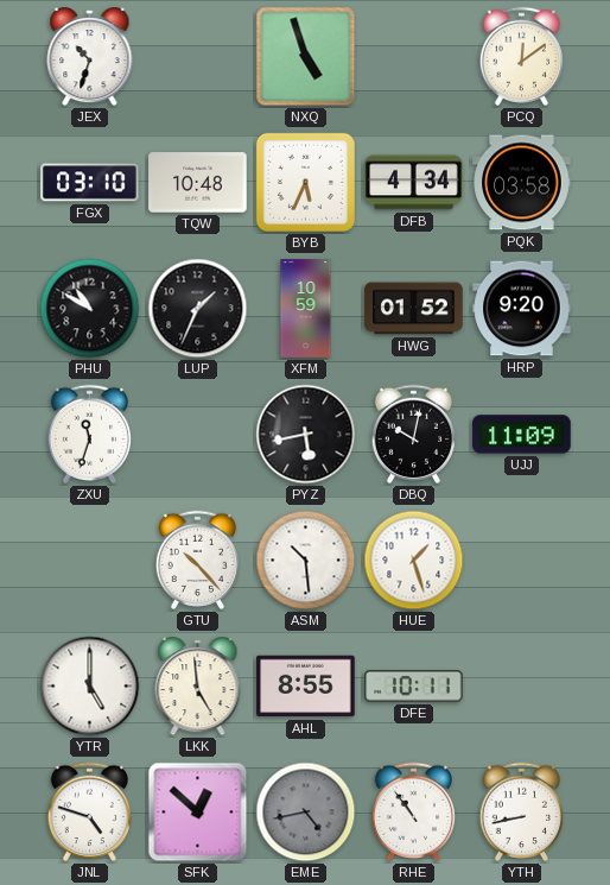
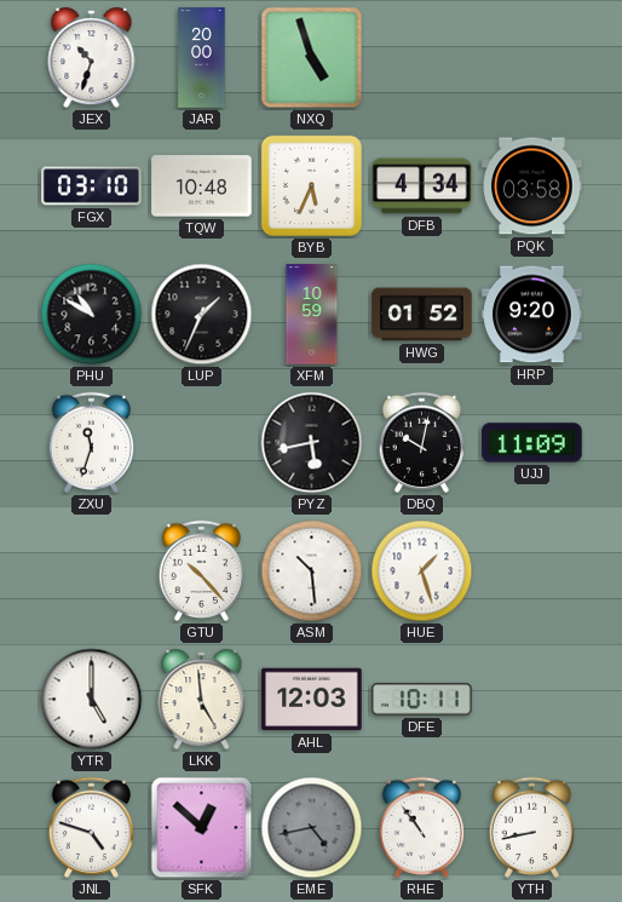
JAR: none -> 20:00 (202, 58)
PCQ: 12:09 -> none (521, 56)
AHL: 8:55 -> 12:03 (312, 700)
